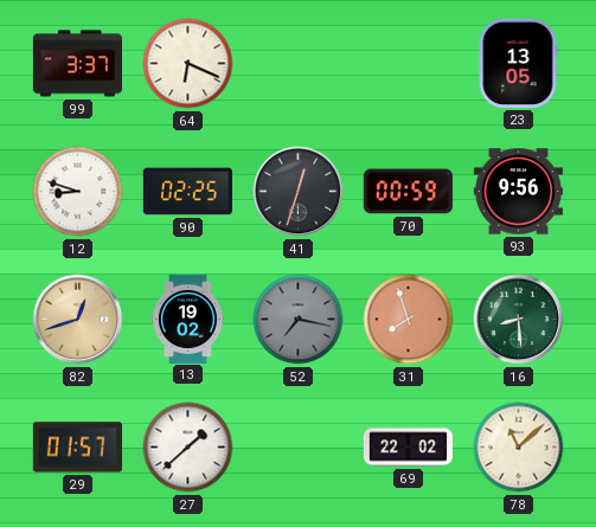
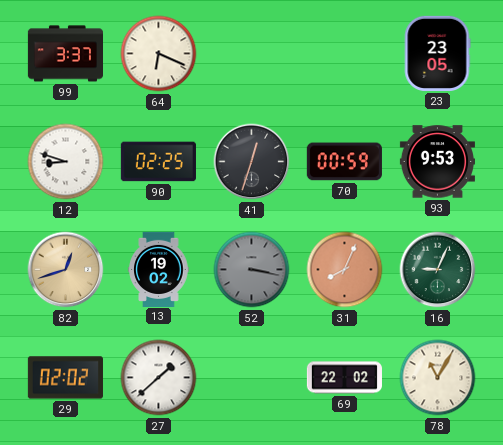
23: 13:05 -> 23:05 (437, 53)
93: 9:56 -> 9:53 (437, 162)
52: 7:17 -> 3:17 (252, 270)
31: 7:57 -> 8:04 (345, 270)
16: 8:29 -> 9:04 (438, 270)
29: 01:57 -> 02:02 (65, 378)
78: 11:08 -> 11:05 (438, 378)
